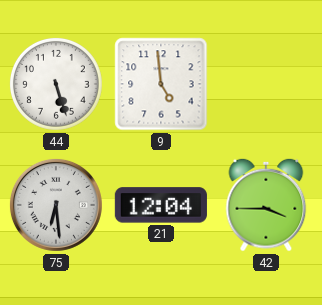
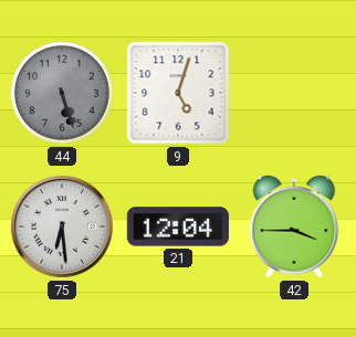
44 dial: white -> grey (62, 93)
9: 4:59 -> 5:03 (178, 93)
